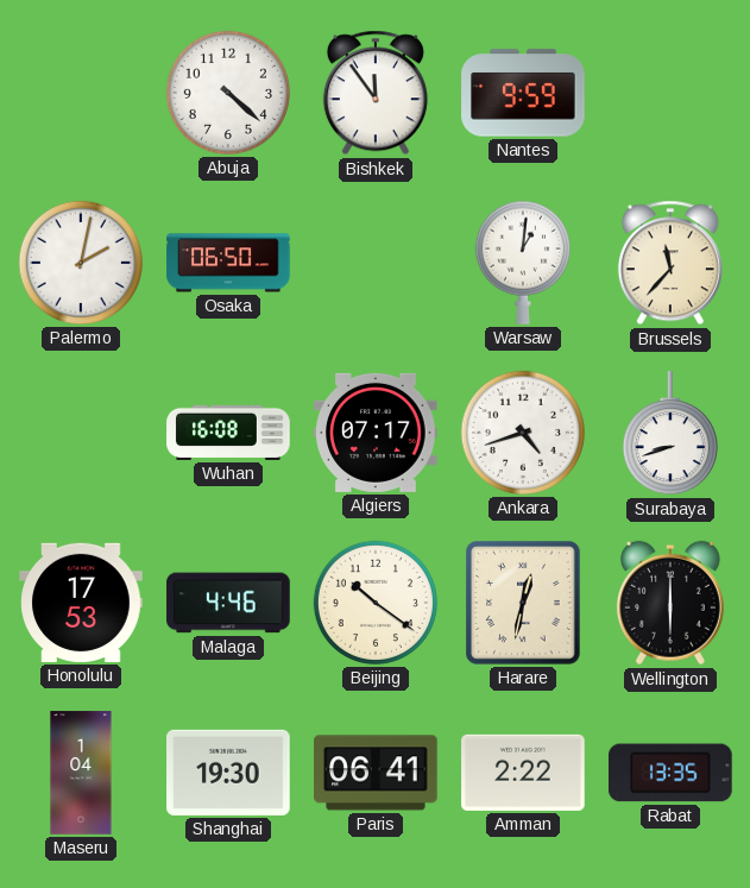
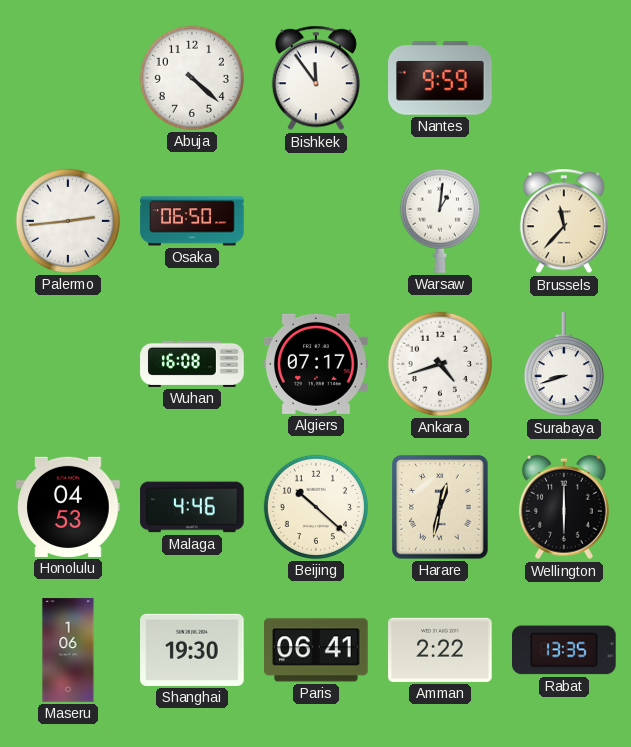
Palermo: 2:02 -> 2:44 (68, 221)
Honolulu: 17:53 -> 04:53 (68, 507)
Beijing: 10:21 -> 10:22 (316, 507)
Maseru: 1:04 -> 1:06 (68, 650)
